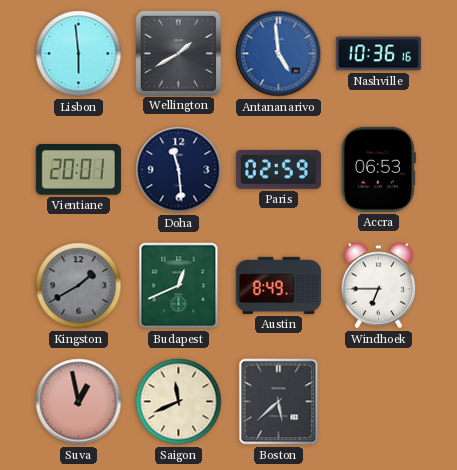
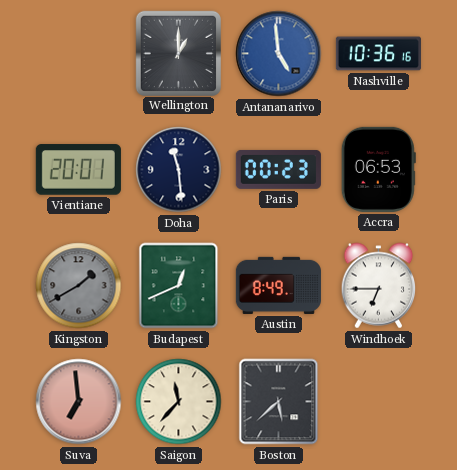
Lisbon: 5:59 -> none (79, 54)
Wellington: 1:40 -> 1:00 (178, 53)
Paris: 02:59 -> 00:23 (278, 169)
Suva: 12:58 -> 6:59 (79, 402)
Saigon: 11:41 -> 11:37 (179, 402)
